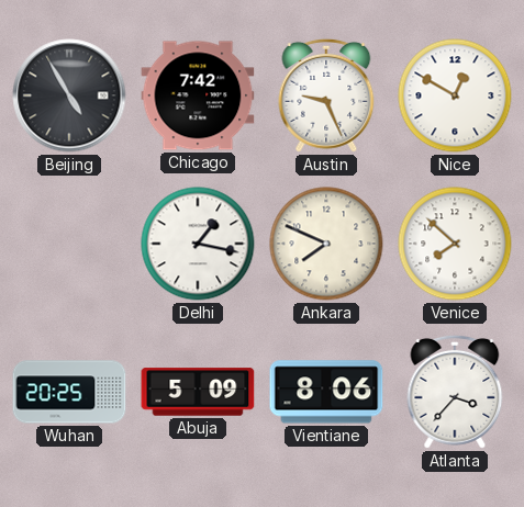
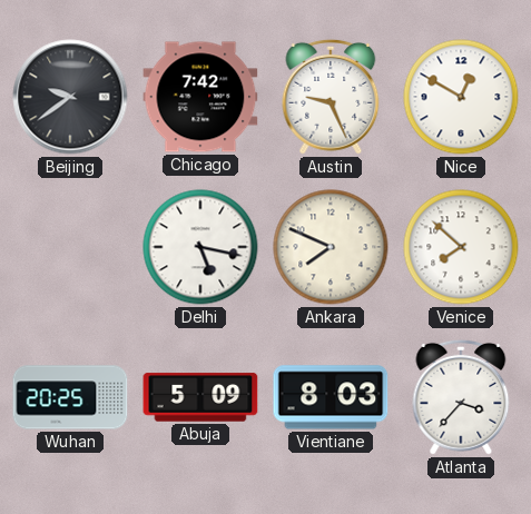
Beijing: 4:55 -> 9:39 (70, 97)
Delhi: 1:17 -> 5:17 (200, 247)
Vientiane: 8:06 -> 8:03 (331, 397)
